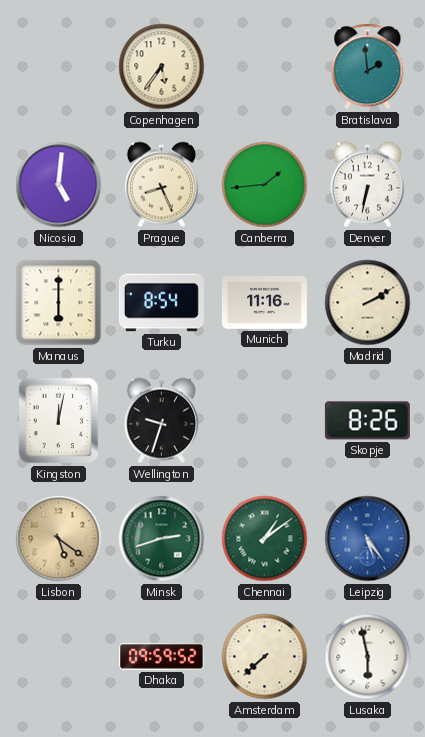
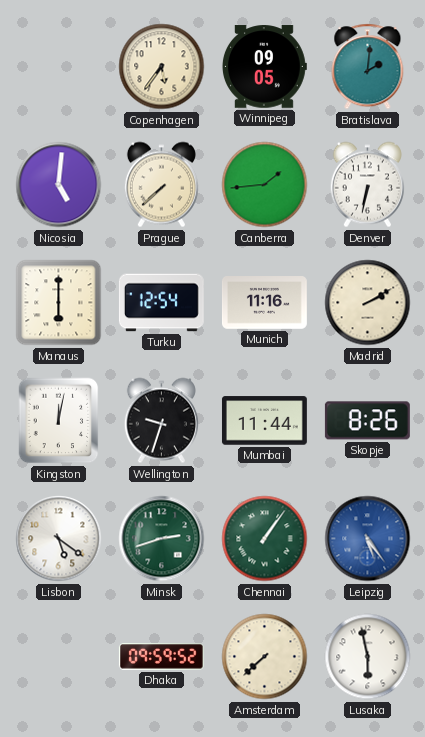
Winnipeg: none -> 09:05 (264, 67)
Bratislava: 1:59 -> 2:01 (368, 67)
Prague: 8:26 -> 7:38 (161, 185)
Turku: 8:54 -> 12:54 (161, 303)
Mumbai: none -> 11:44 (264, 421)
Lisbon dial: champagne -> white (59, 539)
Chennai: 1:09 -> 1:06 (265, 539)
